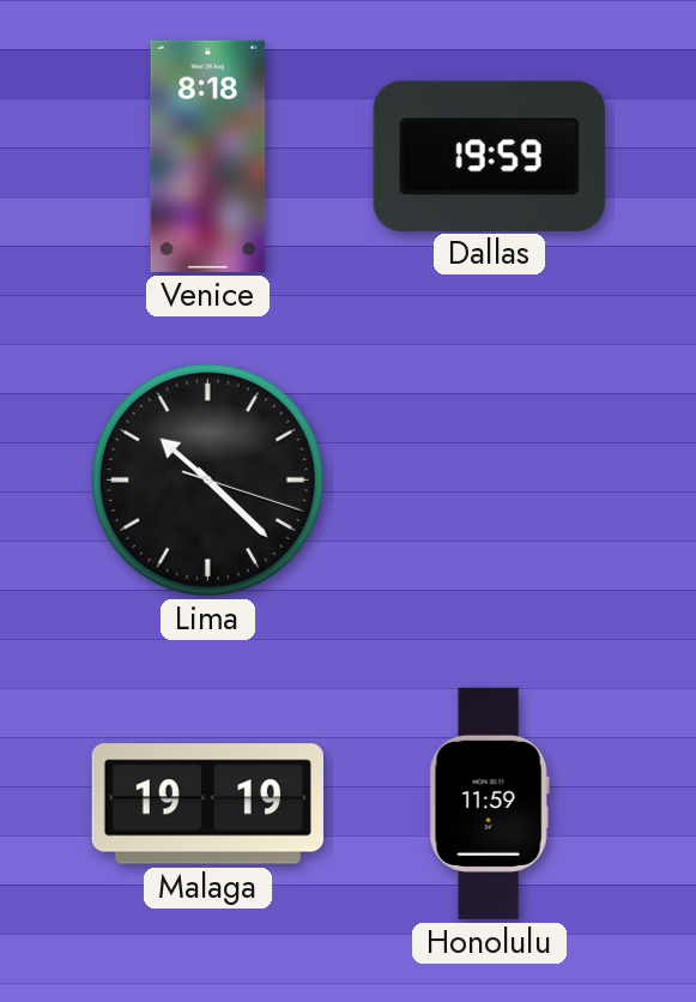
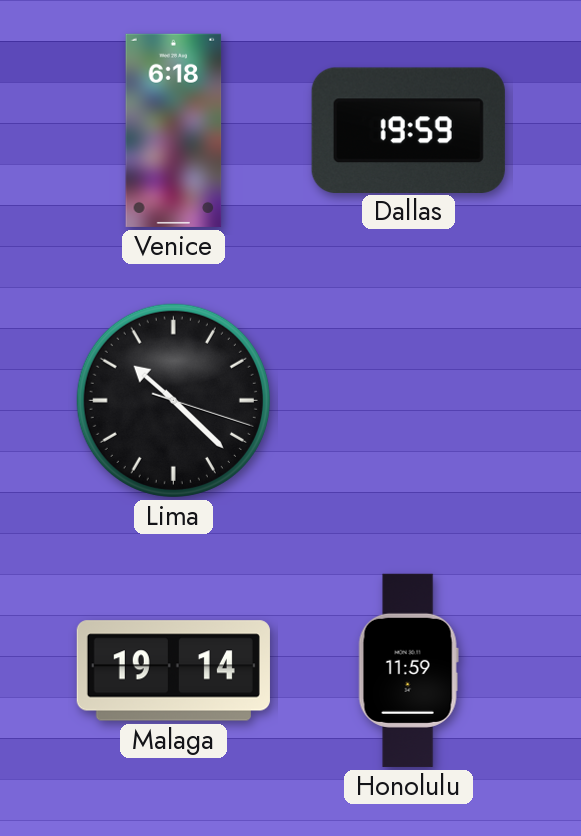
Venice: 8:18 -> 6:18 (174, 130)
Malaga: 19:19 -> 19:14 (173, 671)
